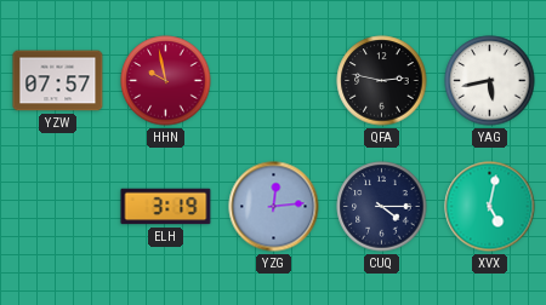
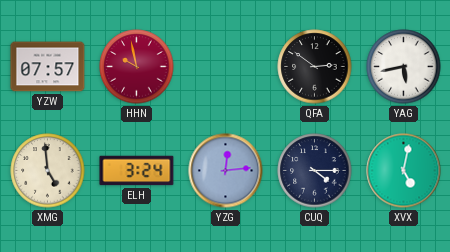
QFA: 2:47 -> 2:51 (315, 67)
XMG: none -> 4:59 (48, 171)
ELH: 3:19 -> 3:24 (137, 171)
